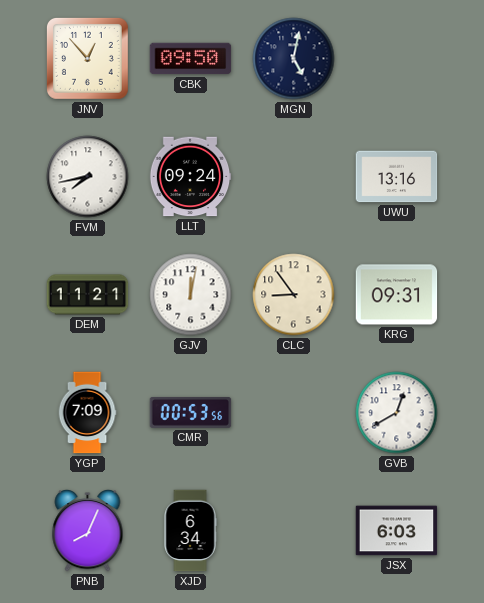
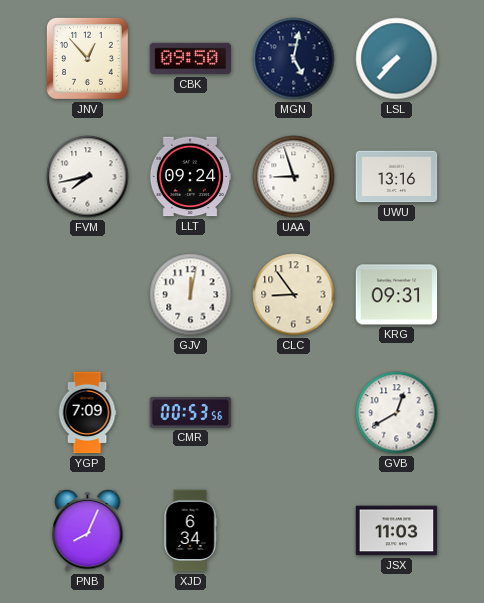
LSL: none -> 7:37 (397, 59)
UAA: none -> 8:57 (294, 177)
DEM: 11:21 -> none (88, 295)
JSX: 6:03 -> 11:03 (397, 531)
